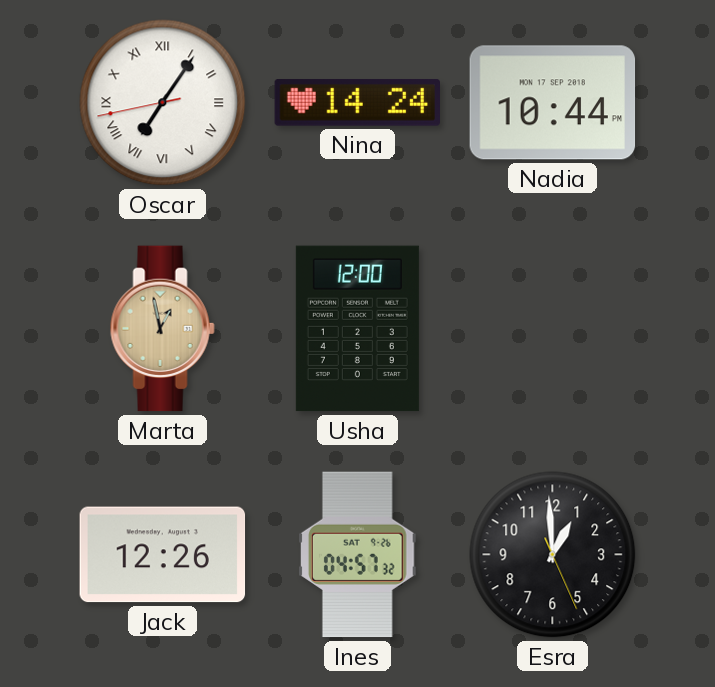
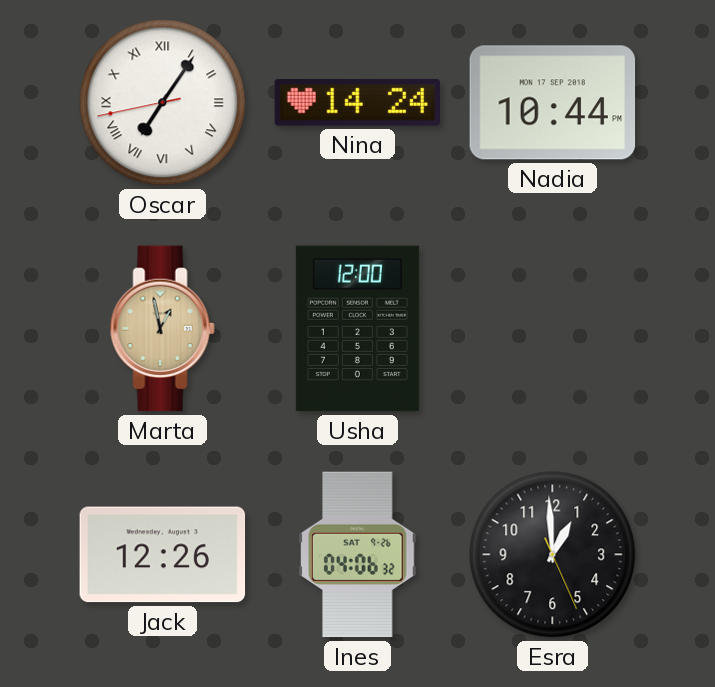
Ines: 04:57 -> 04:06 (358, 555)
